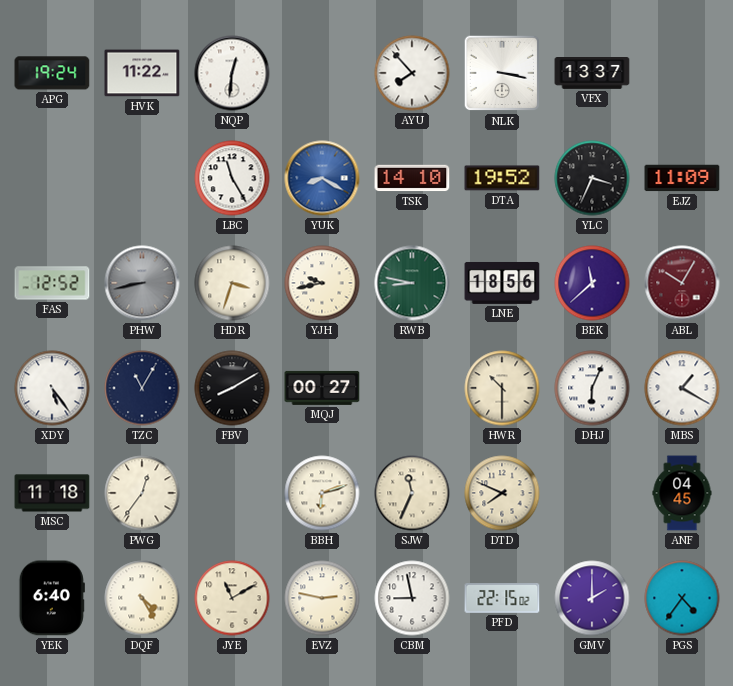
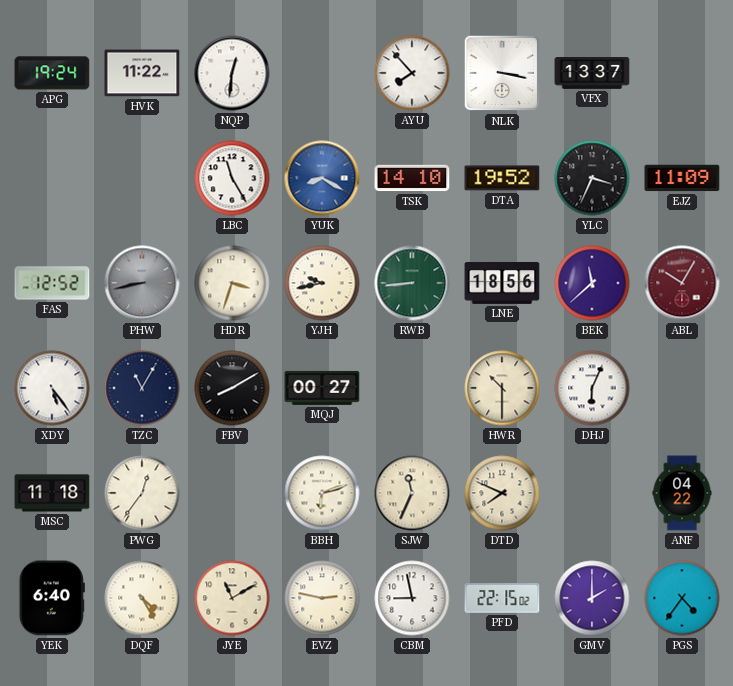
RWB: 8:47 -> 8:44 (412, 283)
MBS: 1:20 -> none (682, 388)
ANF: 04:45 -> 04:22 (682, 493)
